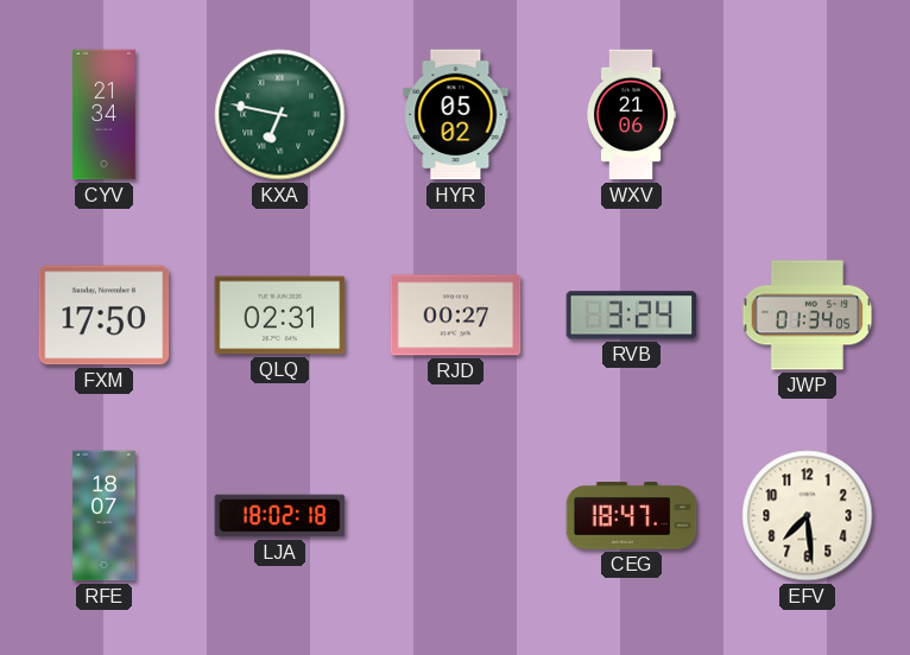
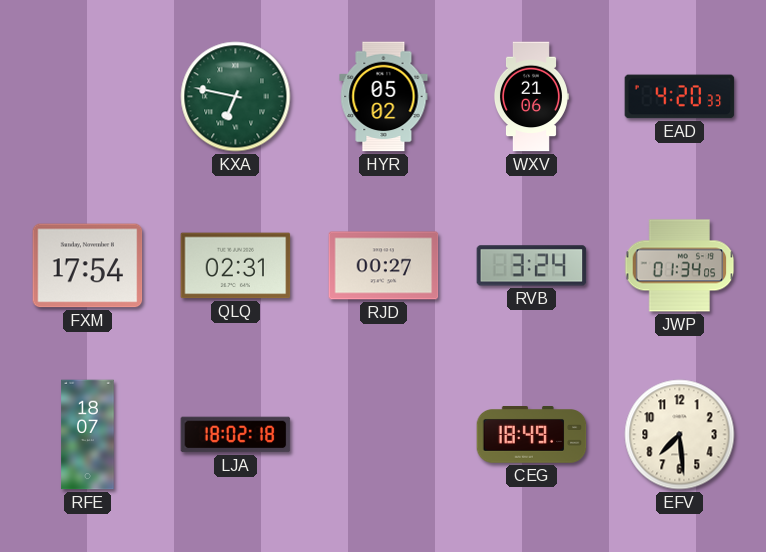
CYV: 21:34 -> none (105, 115)
EAD: none -> 4:20 (680, 97)
FXM: 17:50 -> 17:54 (88, 266)
CEG: 18:47 -> 18:49 (532, 435)
